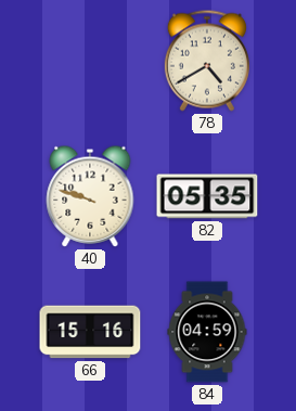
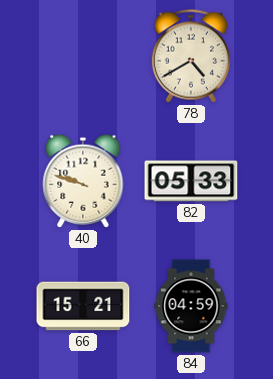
82: 05:35 -> 05:33 (191, 181)
66: 15:16 -> 15:21 (83, 306)
